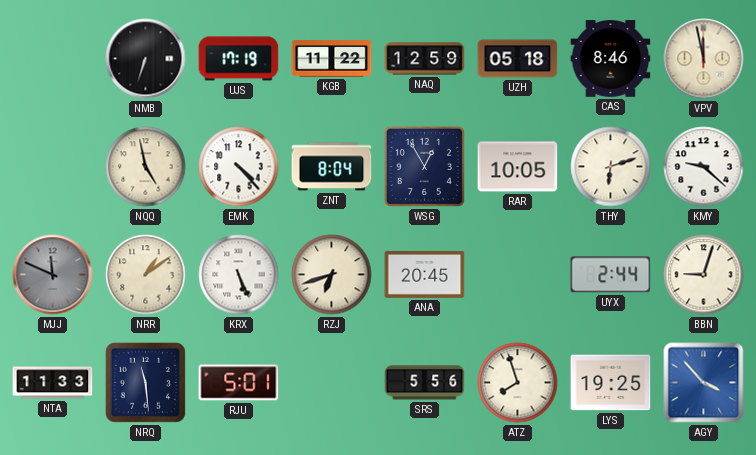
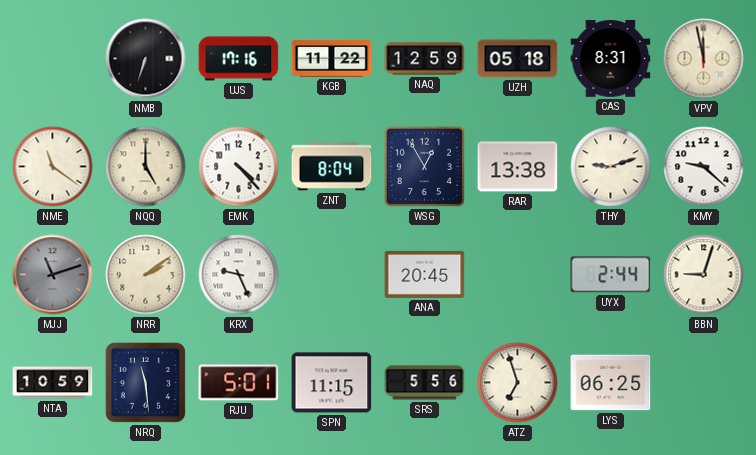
UJS: 17:19 -> 17:16 (239, 59)
CAS: 8:46 -> 8:31 (611, 59)
NME: none -> 11:21 (53, 167)
NQQ: 4:58 -> 5:00 (146, 167)
RAR: 10:05 -> 13:38 (518, 167)
THY: 6:12 -> 9:12 (611, 167)
MJJ: 11:49 -> 11:12 (53, 275)
NRR: 1:09 -> 2:09 (146, 275)
KRX: 5:26 -> 9:26 (239, 275)
RZJ: 6:42 -> none (332, 275)
NTA: 11:33 -> 10:59 (53, 383)
SPN: none -> 11:15 (332, 383)
ATZ: 7:57 -> 6:57 (518, 383)
LYS: 19:25 -> 06:25 (611, 383)
AGY: 3:53 -> none (704, 383)
